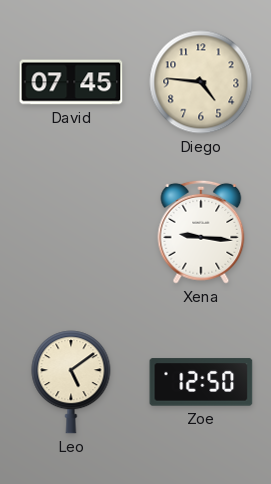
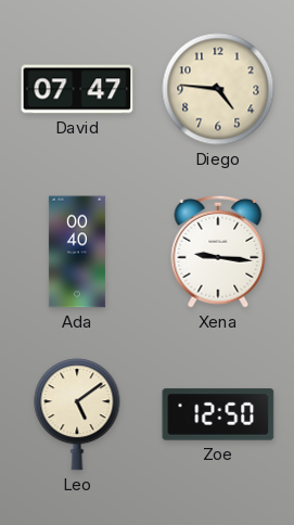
David: 07:45 -> 07:47 (77, 89)
Ada: none -> 00:40 (77, 252)
